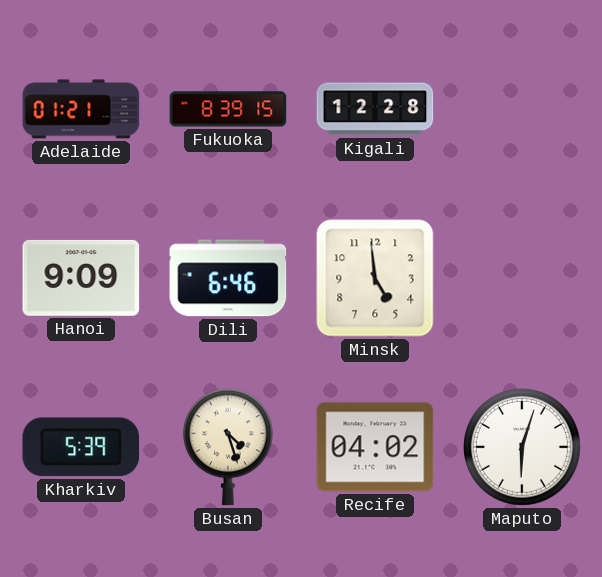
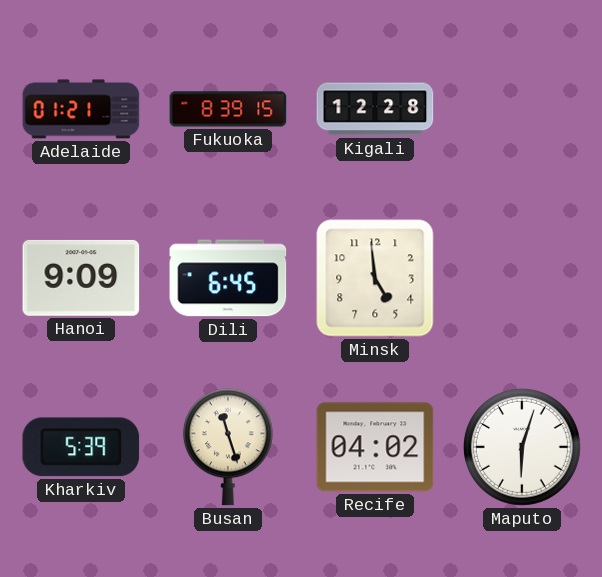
Dili: 6:46 -> 6:45 (228, 278)
Busan: 4:27 -> 11:27 (228, 447)
